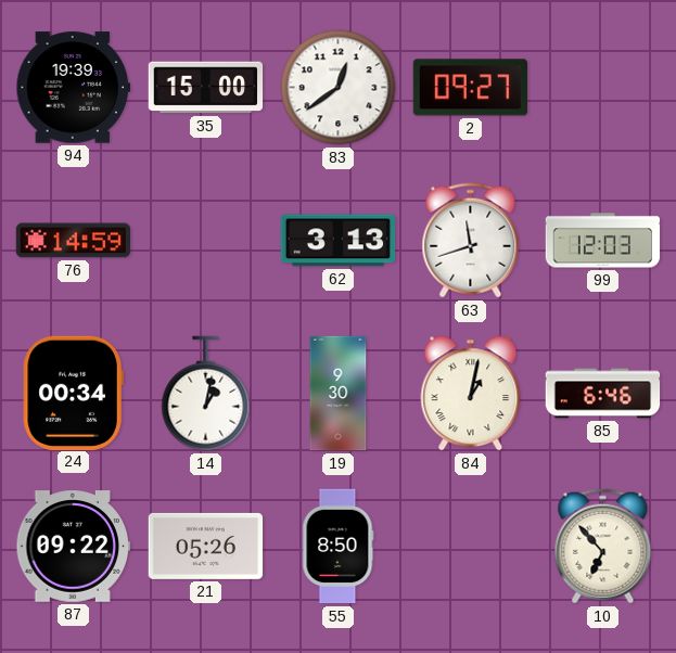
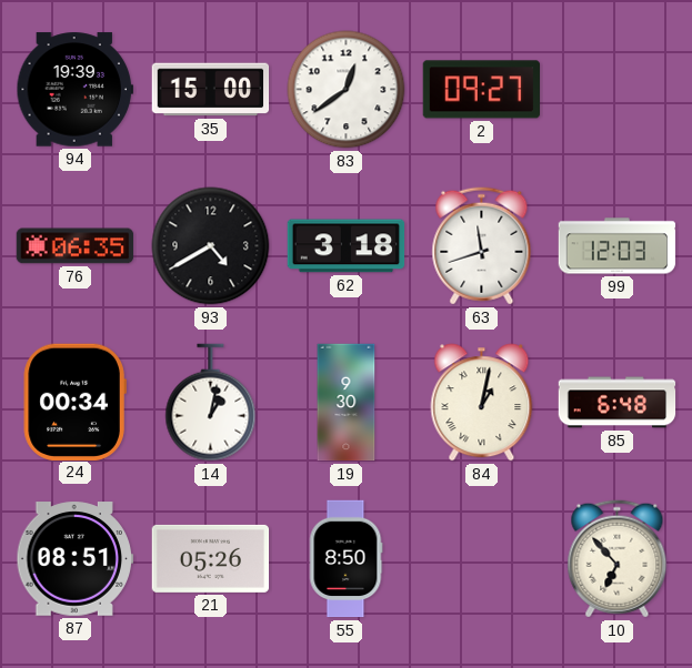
76: 14:59 -> 06:35 (76, 246)
93: none -> 4:40 (211, 246)
62: 3:13 -> 3:18 (347, 246)
85: 6:46 -> 6:48 (618, 403)
87: 09:22 -> 08:51 (76, 559)
